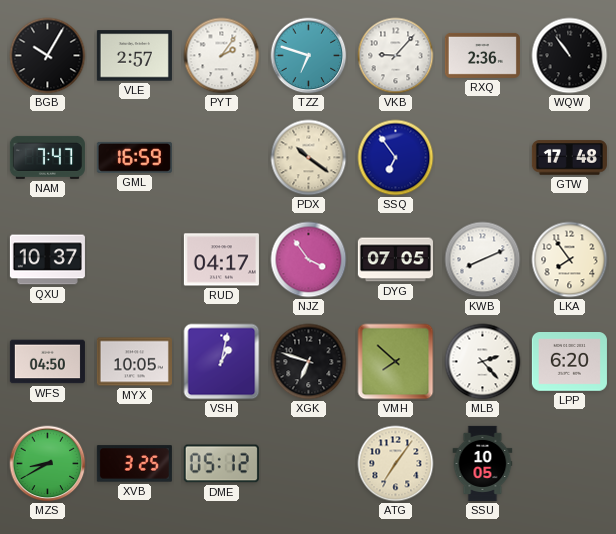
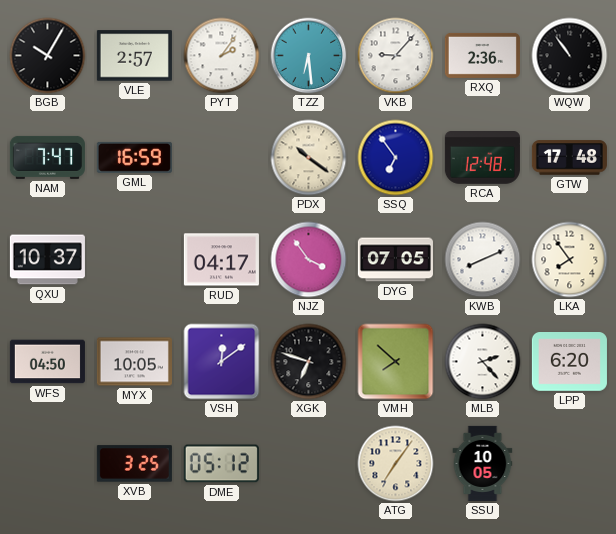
TZZ: 6:48 -> 6:29 (309, 56)
RCA: none -> 12:48 (482, 158)
VSH: 1:02 -> 12:09 (222, 362)
MZS: 8:40 -> none (48, 464)
